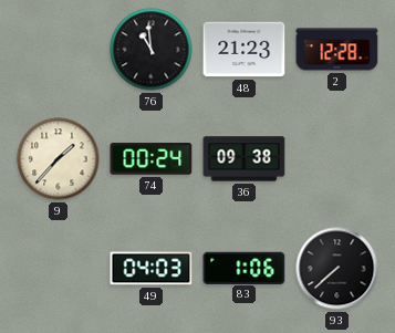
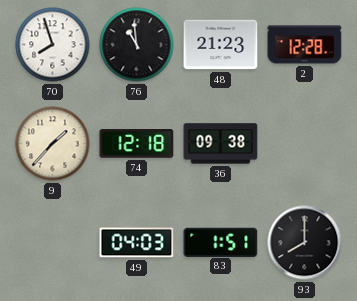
70: none -> 7:57 (53, 45)
74: 00:24 -> 12:18 (137, 144)
83: 1:06 -> 1:51 (221, 242)
93: 7:38 -> 8:00 (305, 243)
